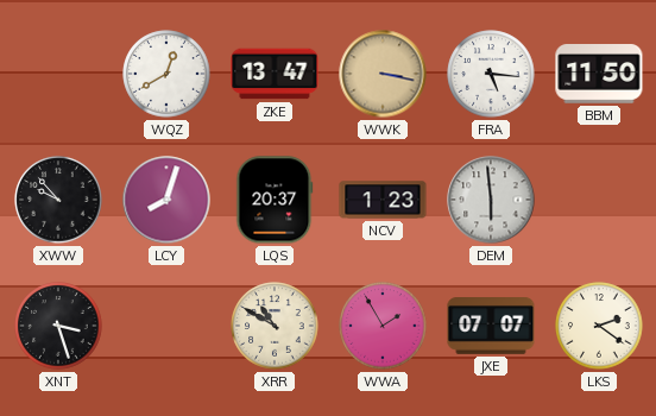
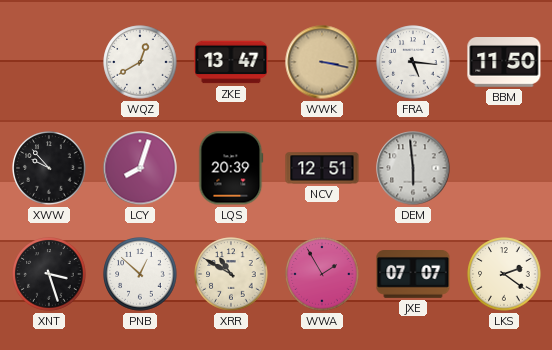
LQS: 20:37 -> 20:39 (231, 168)
NCV: 1:23 -> 12:51 (322, 168)
PNB: none -> 12:52 (140, 274)
